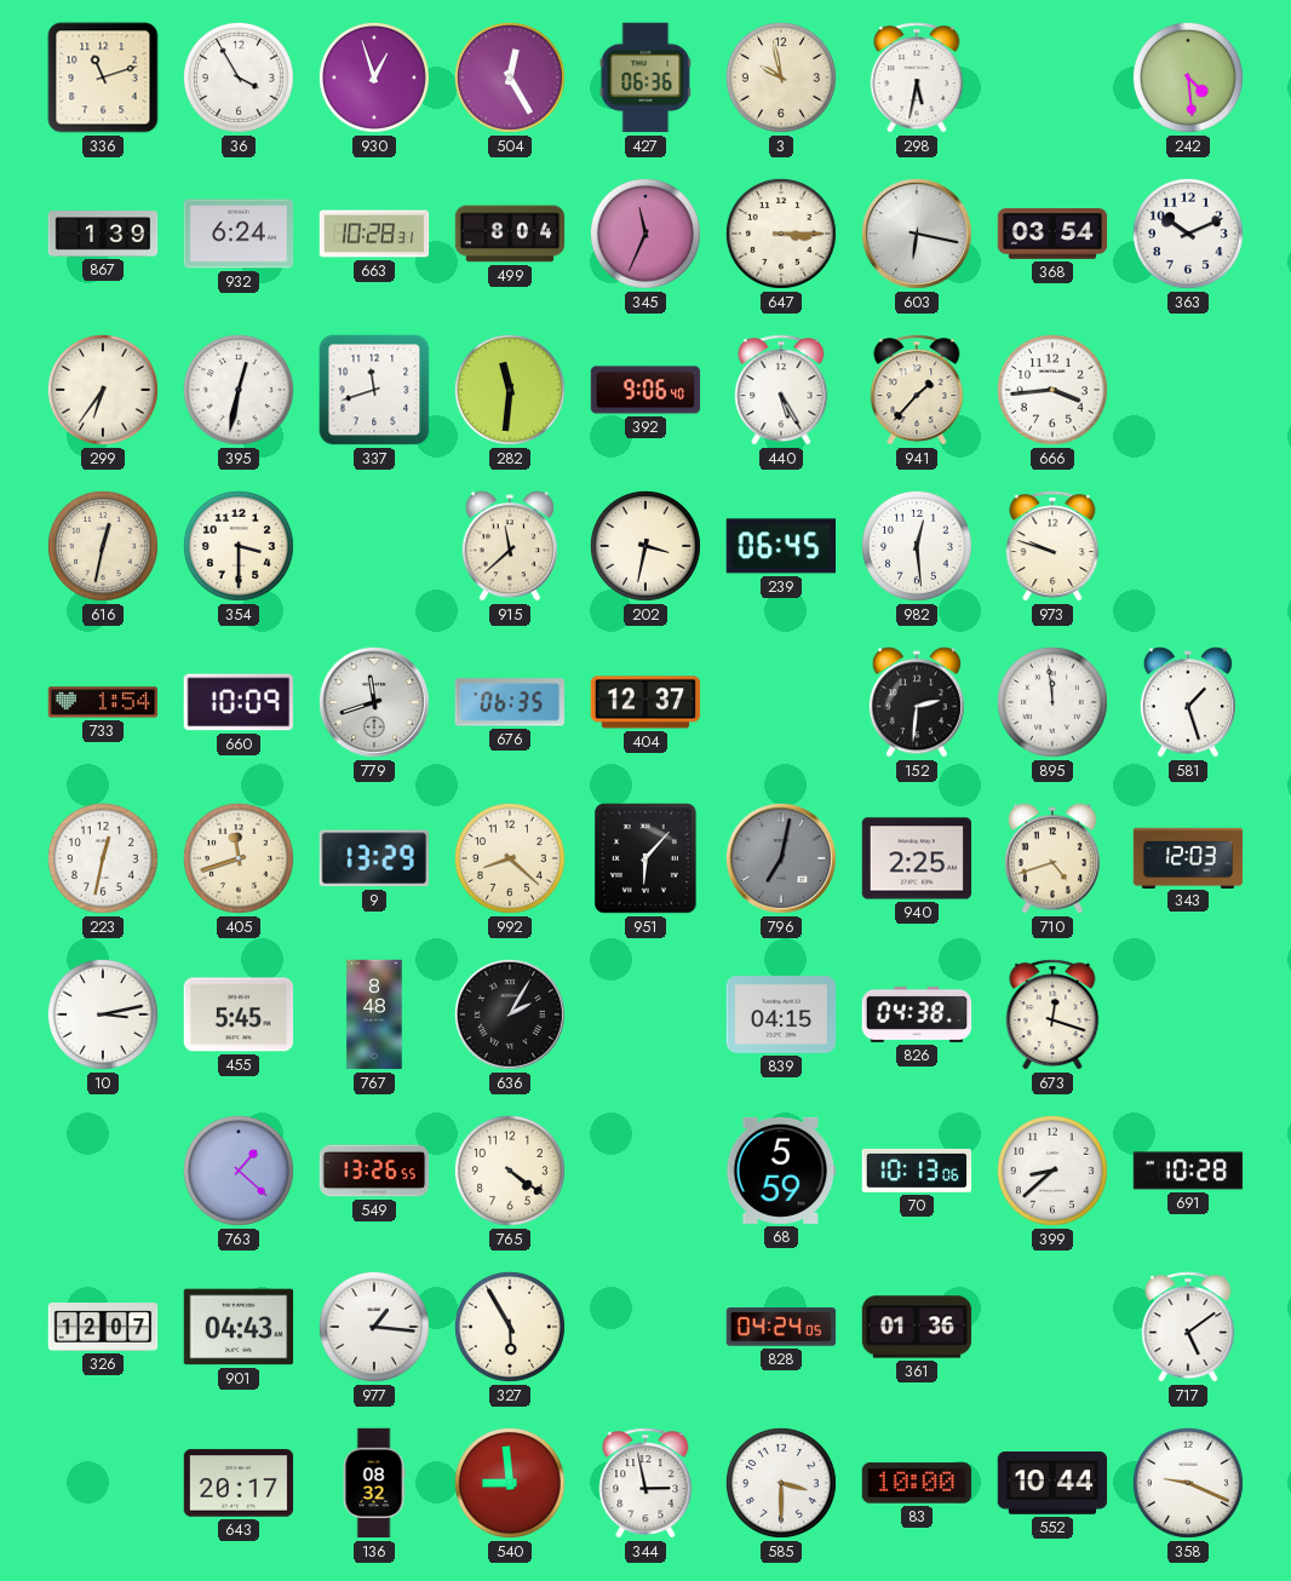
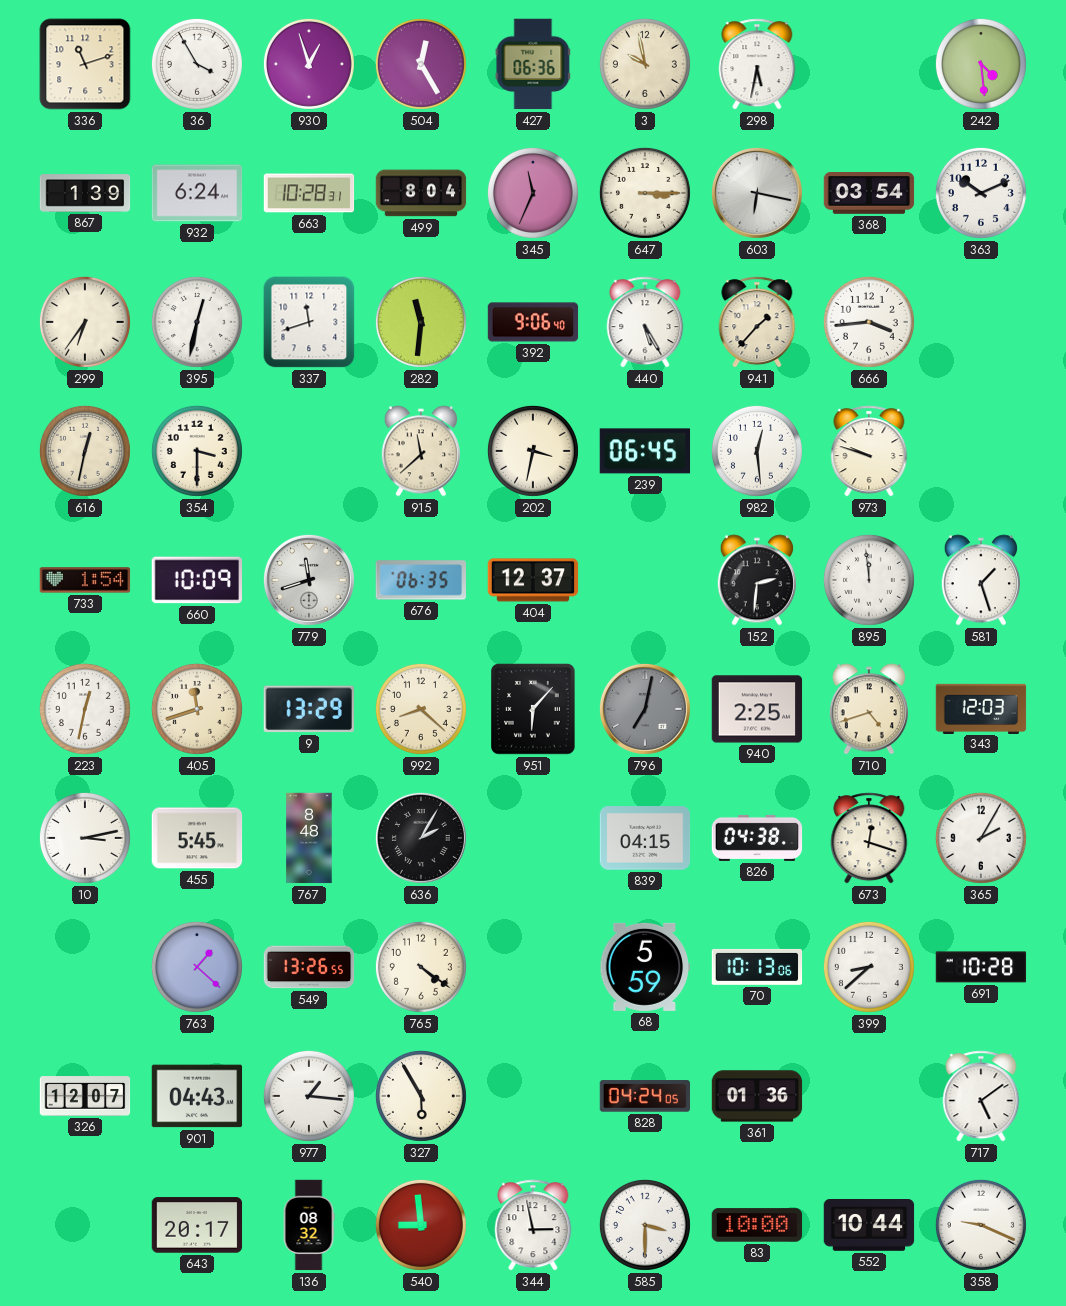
365: none -> 2:05 (981, 838)
